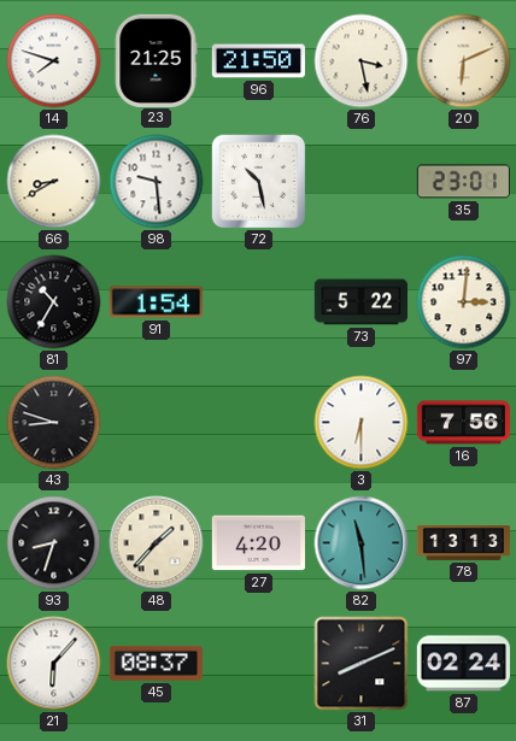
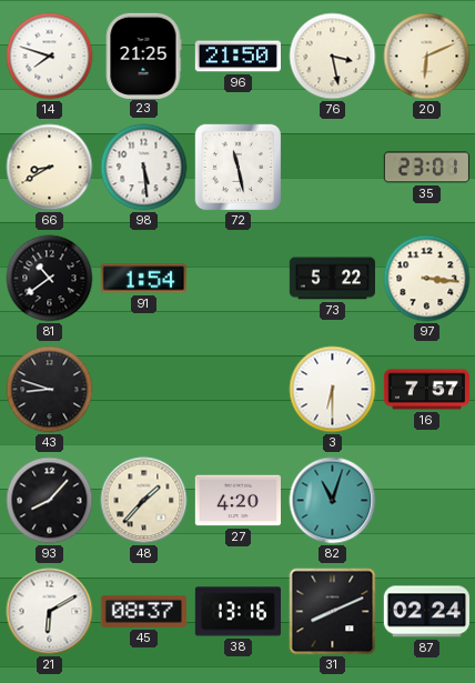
98: 9:29 -> 5:29 (144, 168)
72: 10:28 -> 11:28 (239, 168)
81: 10:35 -> 10:39 (50, 279)
97: 3:01 -> 3:16 (427, 279)
16: 7:56 -> 7:57 (426, 390)
93: 8:33 -> 8:07 (50, 501)
82: 11:29 -> 11:03 (333, 501)
78: 13:13 -> none (464, 543)
21: 6:07 -> 6:10 (50, 612)
38: none -> 13:16 (238, 612)
